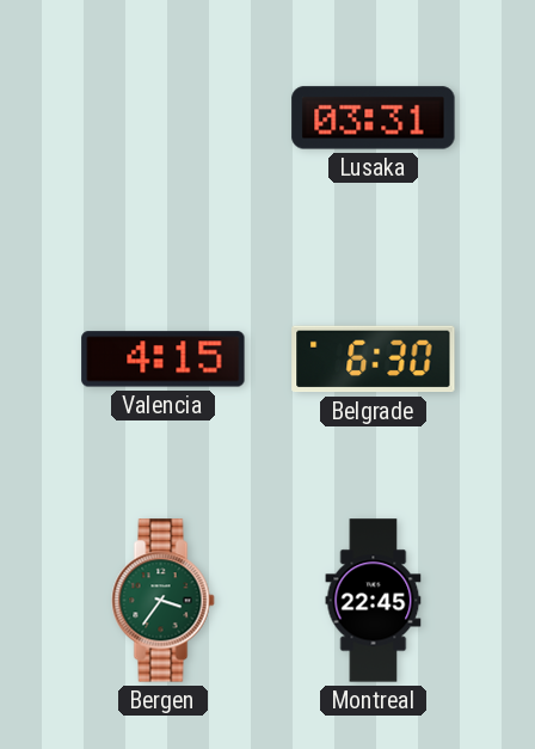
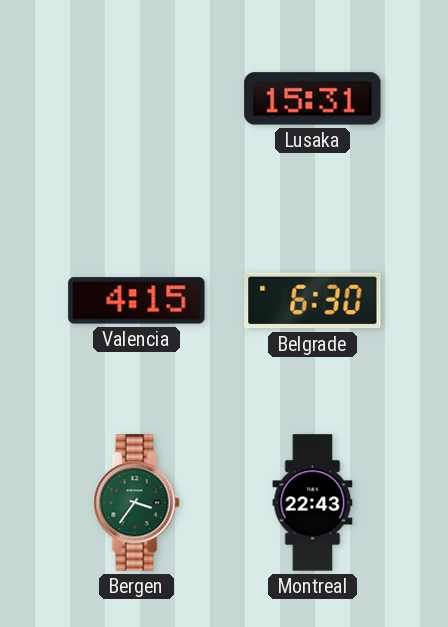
Lusaka: 03:31 -> 15:31 (313, 99)
Montreal: 22:45 -> 22:43 (313, 503)
